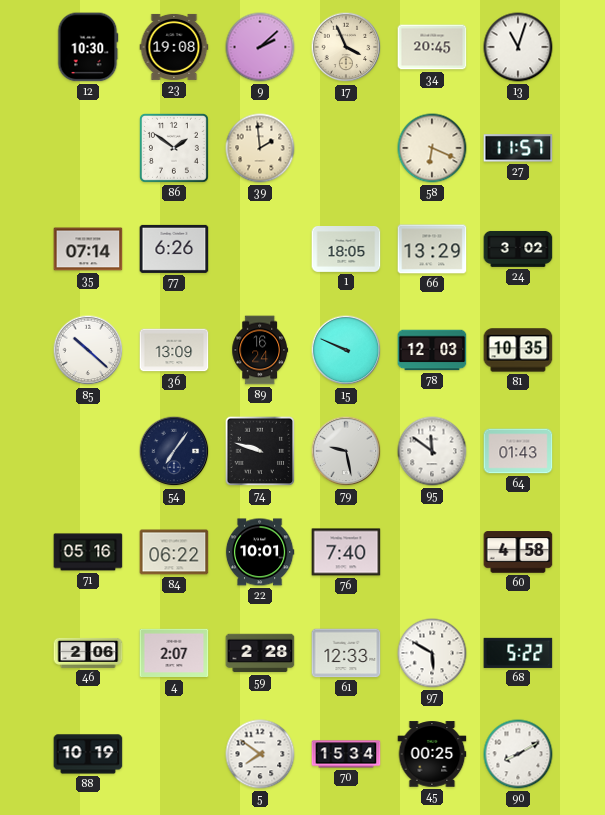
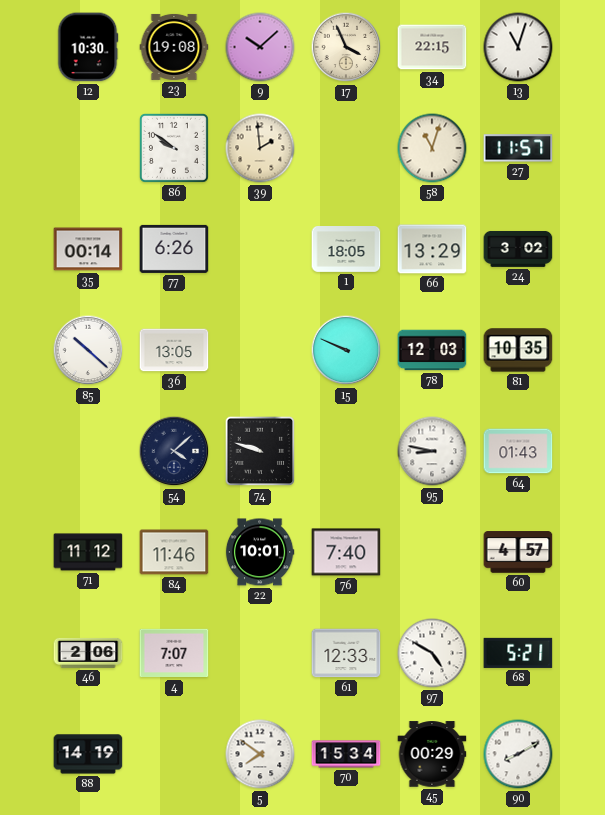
9: 2:08 -> 10:08 (260, 47)
34: 20:45 -> 22:15 (432, 47)
86: 1:51 -> 9:51 (174, 148)
58: 6:19 -> 11:03 (432, 148)
35: 07:14 -> 00:14 (88, 249)
36: 13:09 -> 13:05 (174, 350)
89: 16:24 -> none (260, 350)
54: 7:06 -> 4:08 (174, 451)
79: 9:28 -> none (346, 451)
95: 11:51 -> 8:47 (432, 451)
71: 05:16 -> 11:12 (88, 552)
84: 06:22 -> 11:46 (174, 552)
60: 4:58 -> 4:57 (518, 552)
4: 2:07 -> 7:07 (174, 653)
59: 2:28 -> none (260, 653)
97: 5:50 -> 4:50 (432, 653)
68: 5:22 -> 5:21 (518, 653)
88: 10:19 -> 14:19 (88, 754)
45: 00:25 -> 00:29 (432, 754)
